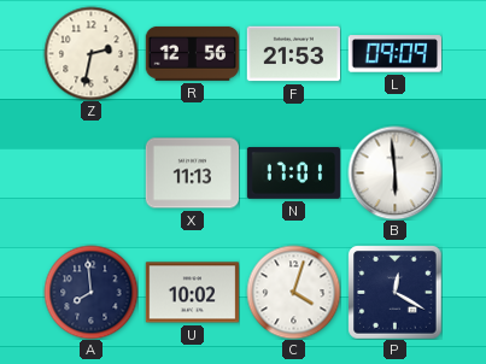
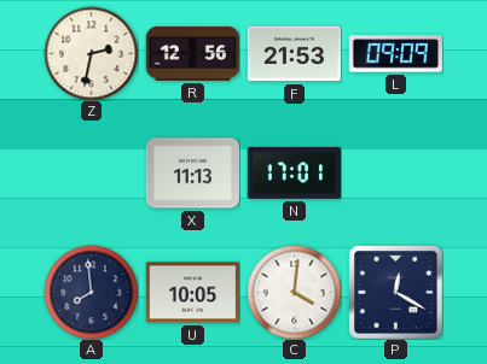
B: 5:59 -> none (394, 172)
U: 10:02 -> 10:05 (192, 293)
C: 4:03 -> 4:01 (294, 292)
